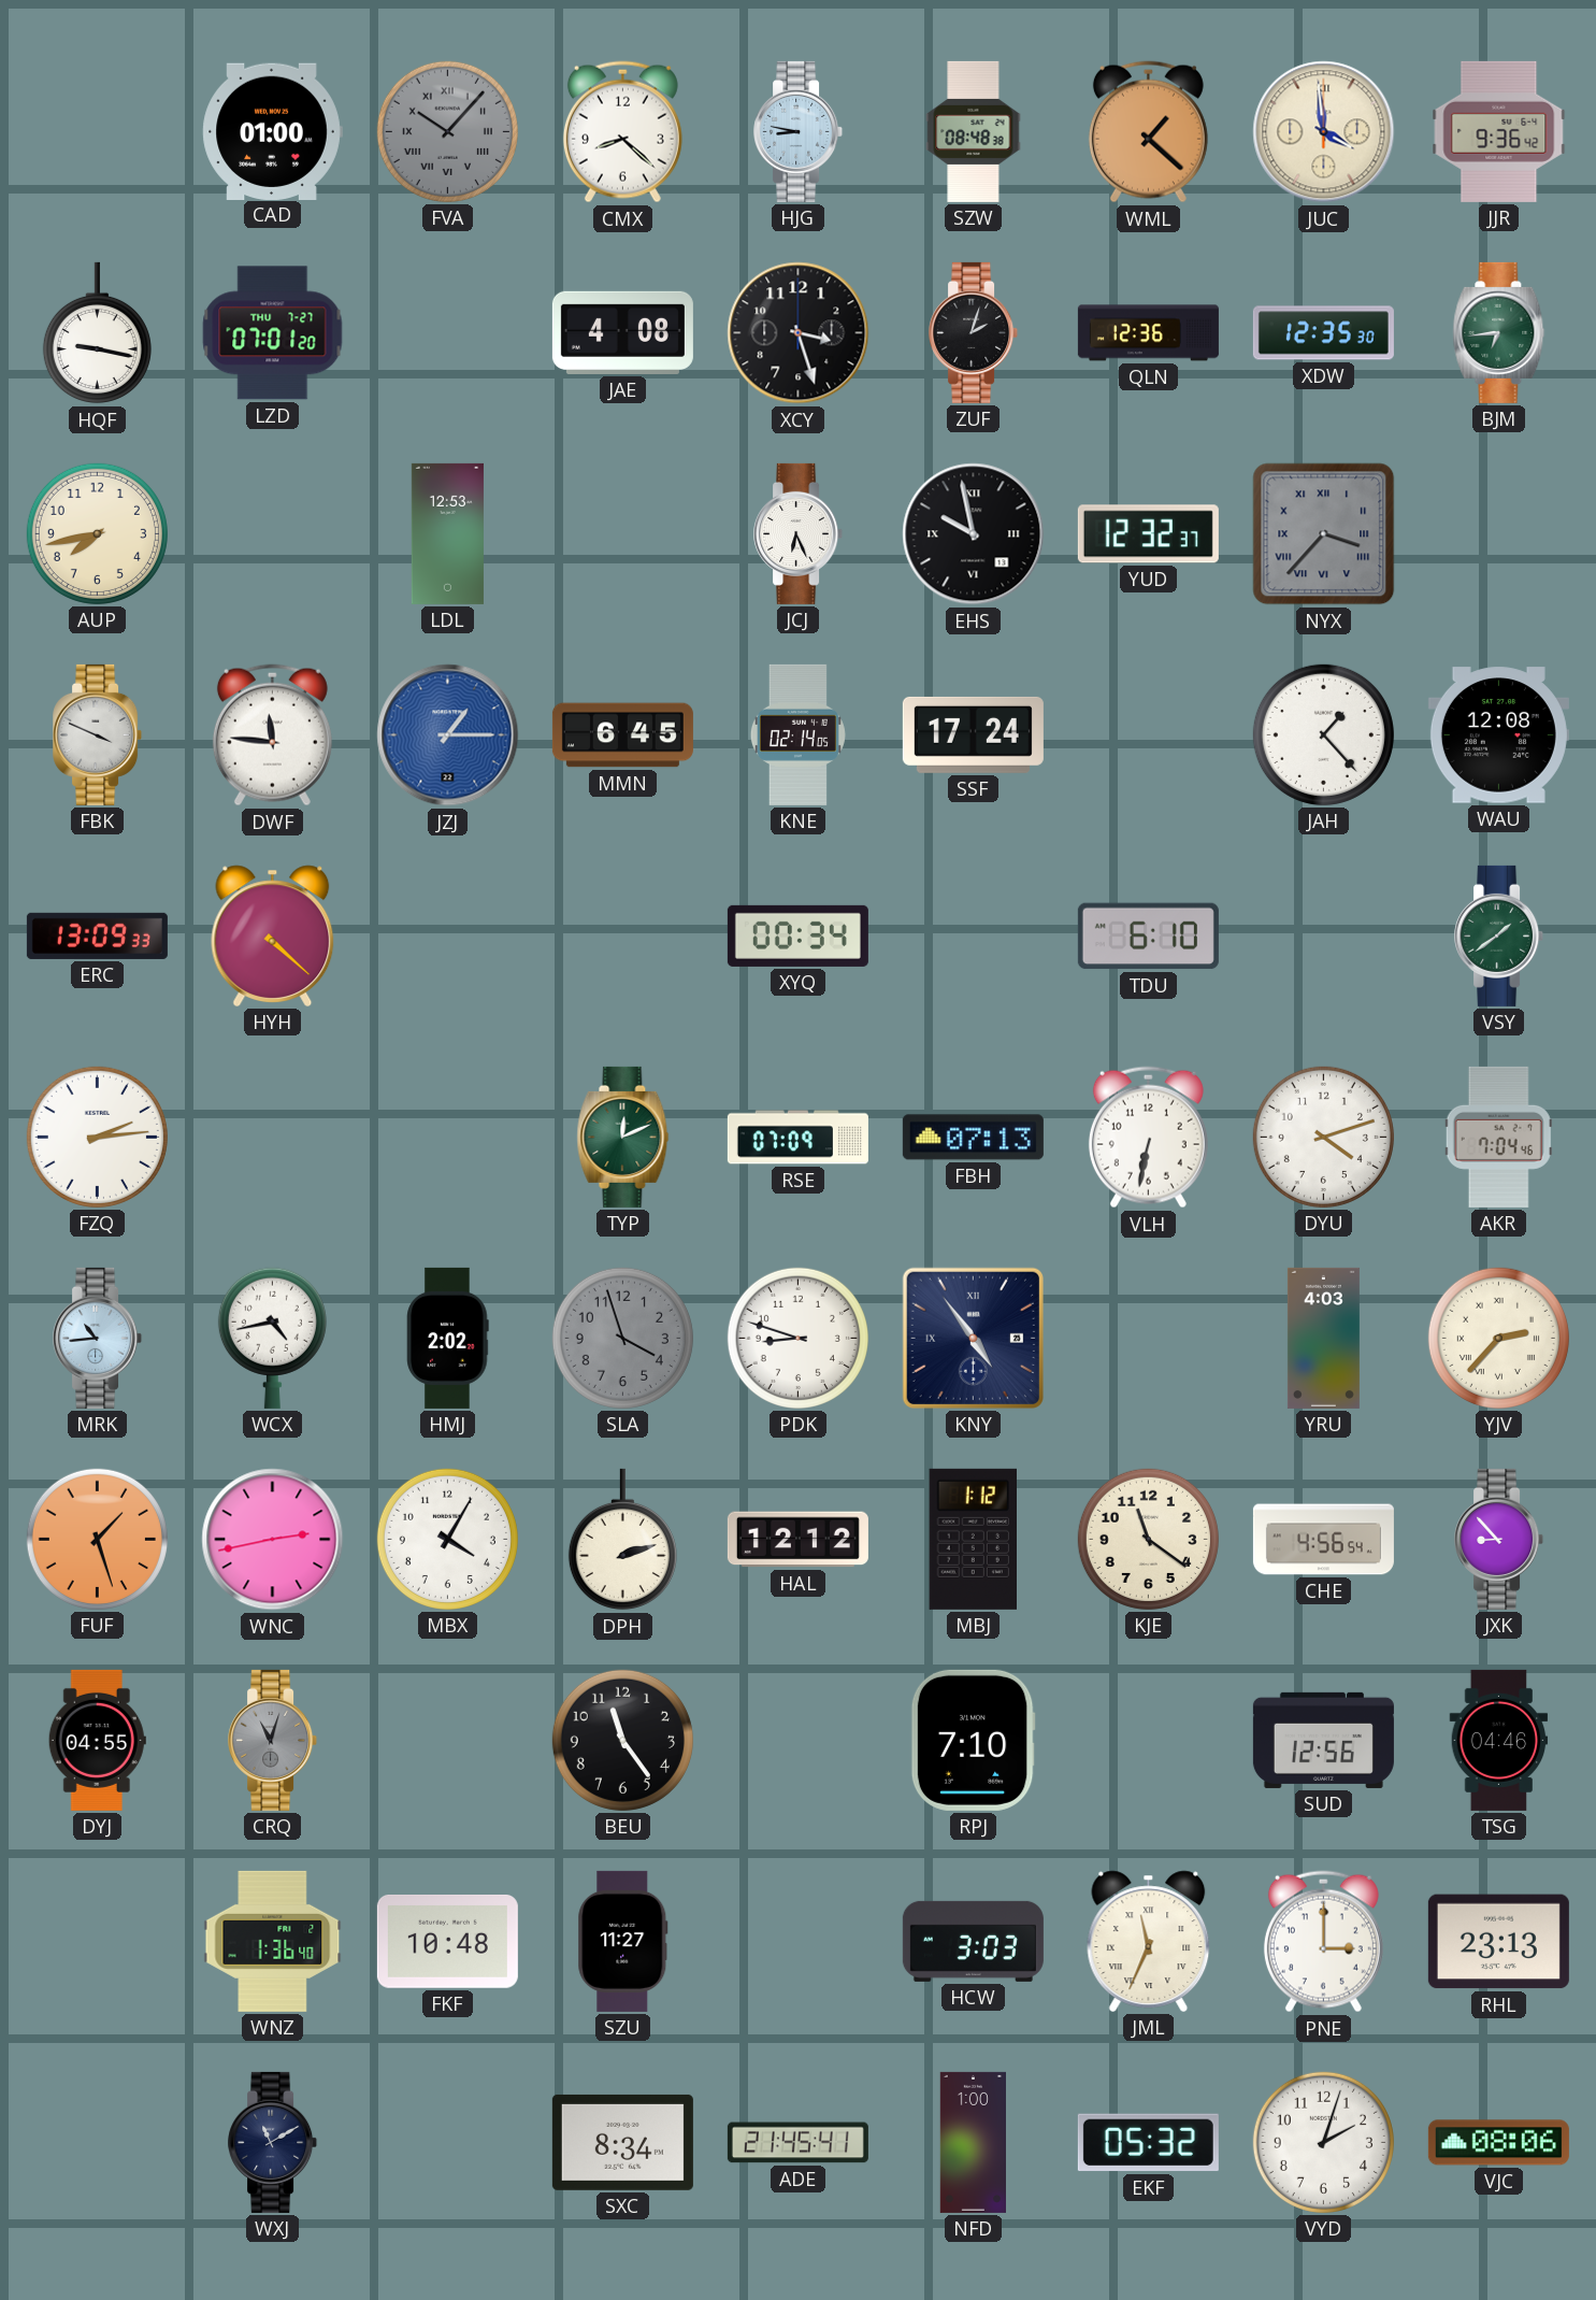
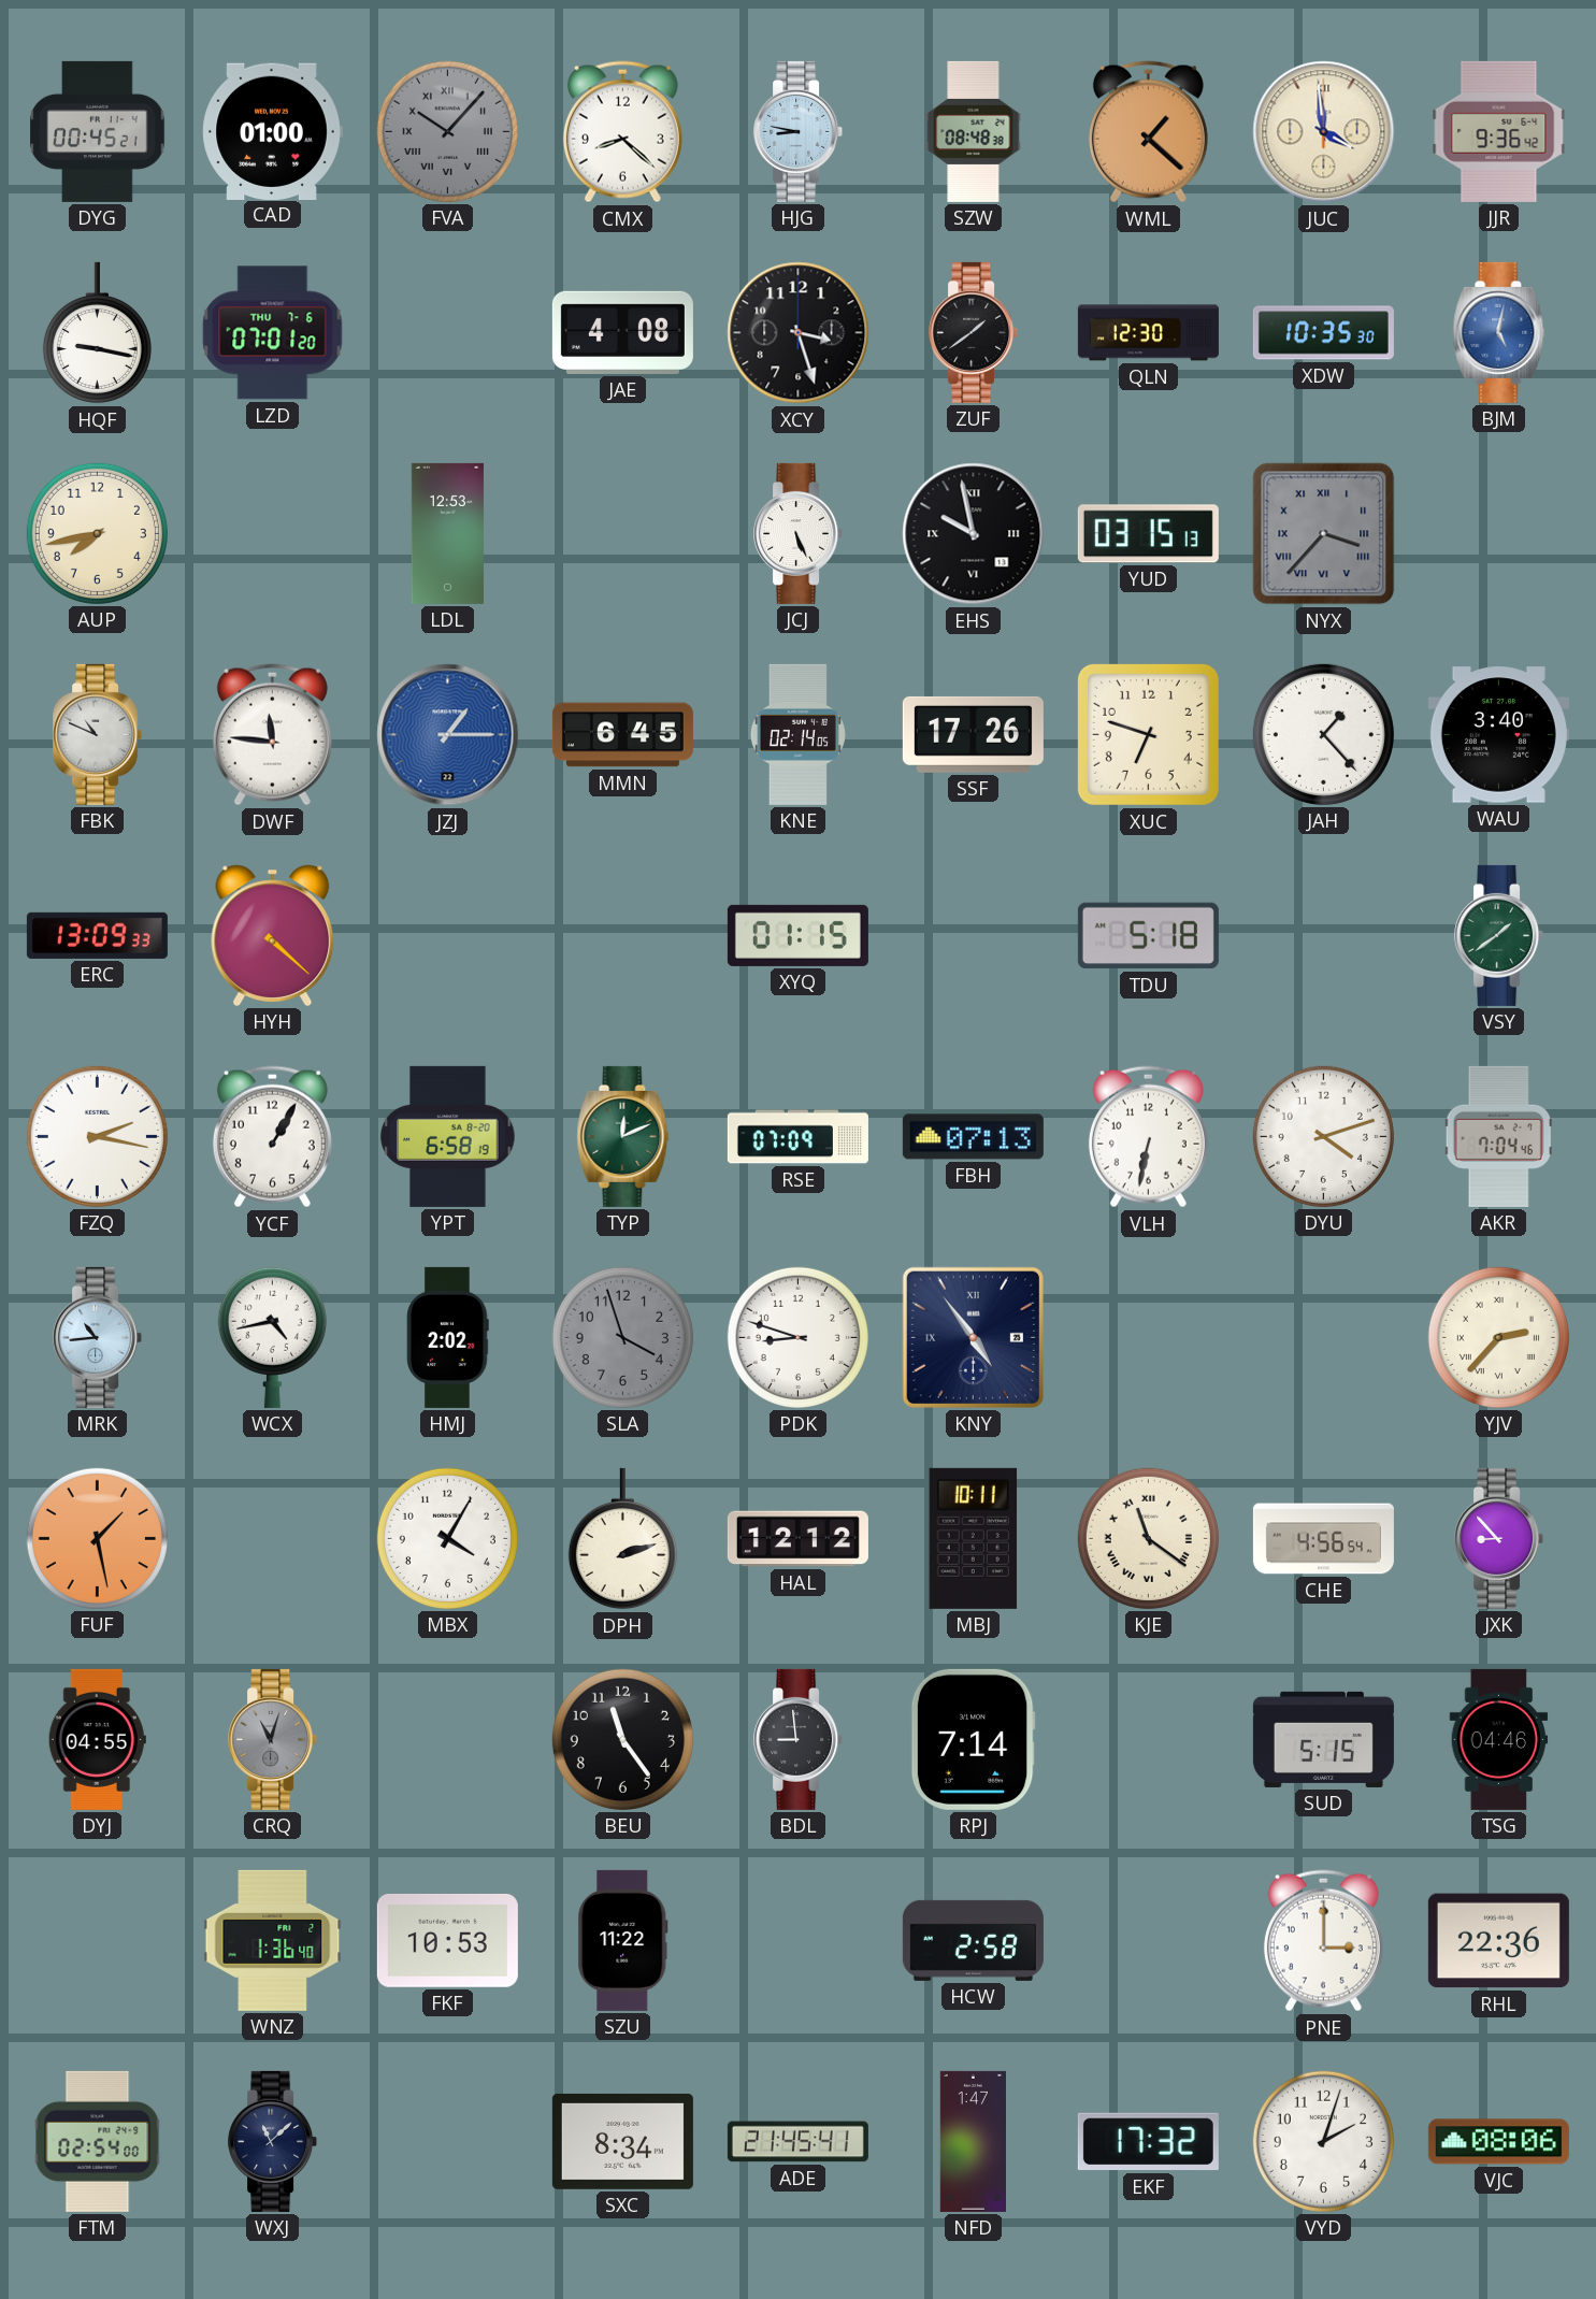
DYG: none -> 00:45 (98, 131)
LZD date: THU 7-27 -> THU 7-6 (273, 333)
ZUF: 2:03 -> 1:39 (974, 332)
QLN: 12:36 -> 12:30 (1148, 333)
XDW: 12:35 -> 10:35 (1323, 333)
BJM: 6:44 -> 5:02 (1499, 332)
BJM dial: green -> blue (1499, 332)
JCJ: 6:26 -> 5:26 (799, 533)
YUD: 12:32 -> 03:15 (1148, 534)
FBK: 3:49 -> 10:49 (98, 734)
SSF: 17:24 -> 17:26 (973, 734)
XUC: none -> 6:48 (1148, 734)
WAU: 12:08 -> 3:40 (1498, 735)
XYQ: 00:34 -> 01:15 (797, 935)
TDU: 6:10 -> 5:18 (1148, 936)
FZQ: 2:14 -> 2:17 (97, 1136)
YCF: none -> 1:05 (272, 1137)
YPT: none -> 6:58 (448, 1136)
YRU: 4:03 -> none (1323, 1338)
FUF: 1:27 -> 1:28 (97, 1538)
WNC: 2:43 -> none (273, 1540)
MBJ: 1:12 -> 10:11 (973, 1538)
KJE numerals: Arabic -> Roman (1148, 1538)
BDL: none -> 8:59 (799, 1739)
RPJ: 7:10 -> 7:14 (973, 1739)
SUD: 12:56 -> 5:15 (1323, 1739)
FKF: 10:48 -> 10:53 (447, 1941)
SZU: 11:27 -> 11:22 (623, 1940)
HCW: 3:03 -> 2:58 (973, 1940)
JML: 11:34 -> none (1149, 1941)
RHL: 23:13 -> 22:36 (1498, 1941)
FTM: none -> 02:54 (98, 2141)
WXJ: 11:10 -> 11:08 (273, 2141)
NFD: 1:00 -> 1:47 (973, 2141)
EKF: 05:32 -> 17:32 (1148, 2142)
